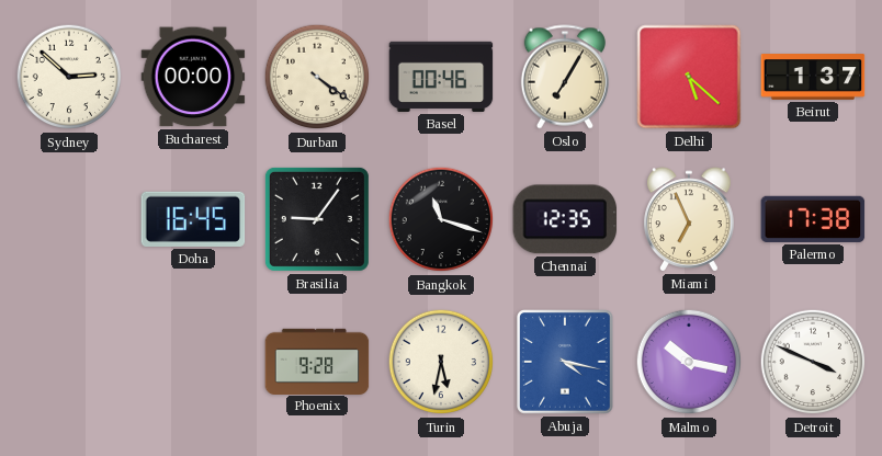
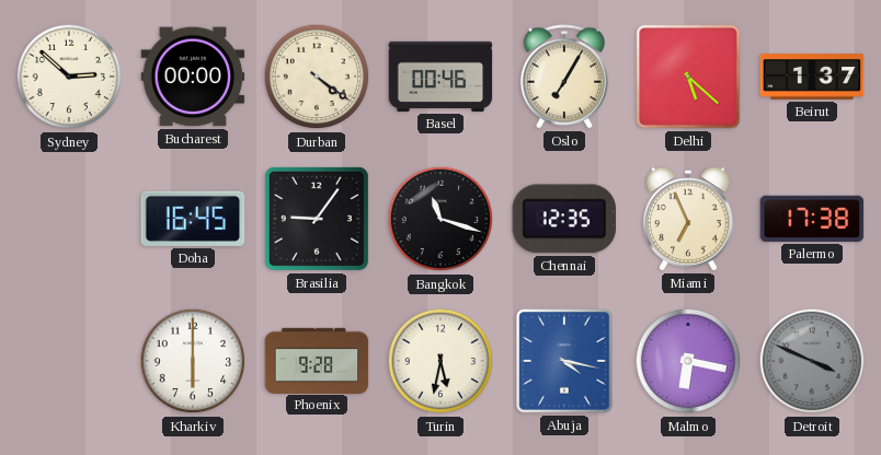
Kharkiv: none -> 6:00 (193, 361)
Malmo: 10:17 -> 6:17 (688, 361)
Detroit dial: white -> grey (812, 361)
